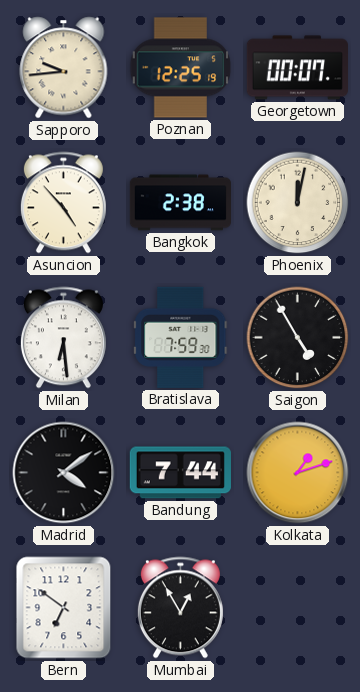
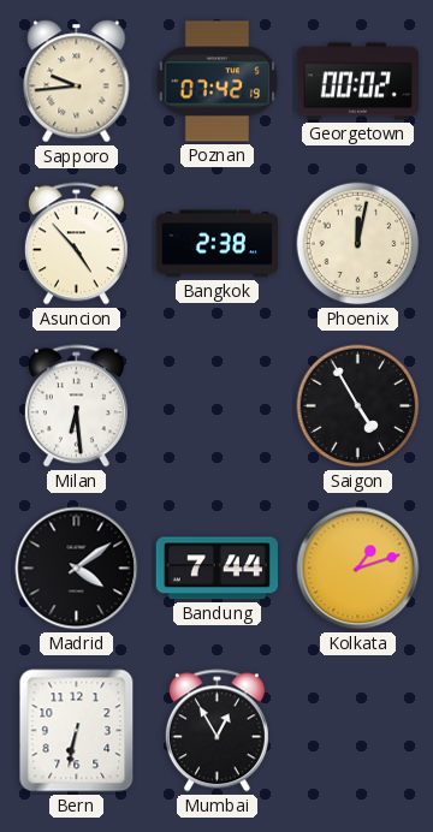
Poznan: 12:25 -> 07:42 (218, 82)
Georgetown: 00:07 -> 00:02 (357, 82)
Bratislava: 7:59 -> none (181, 337)
Bern: 6:51 -> 6:32 (77, 731)
